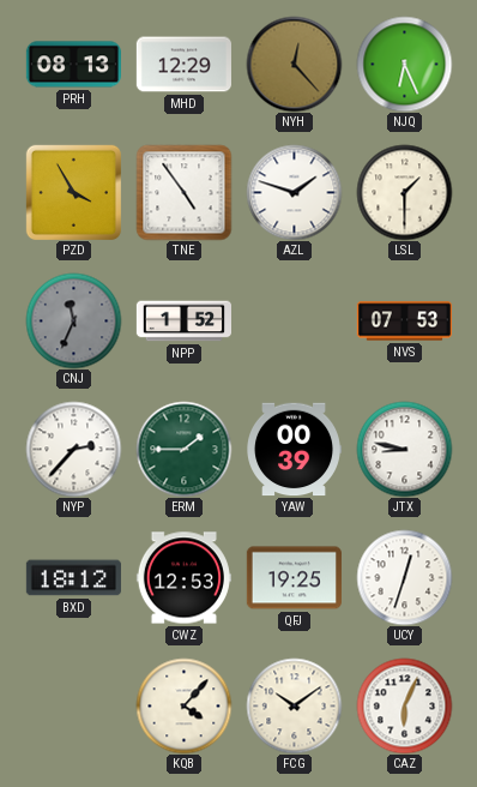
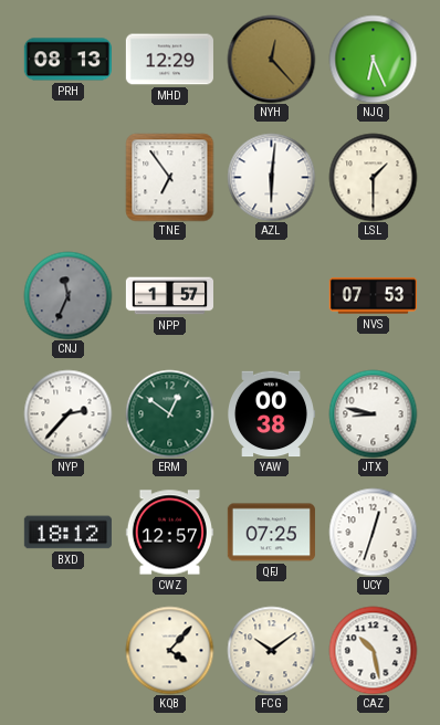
PZD: 3:55 -> none (73, 192)
TNE: 4:54 -> 6:54 (169, 177)
AZL: 1:48 -> 6:01 (271, 177)
NPP: 1:52 -> 1:57 (169, 296)
ERM: 1:45 -> 12:51 (169, 413)
YAW: 00:39 -> 00:38 (271, 414)
CWZ: 12:53 -> 12:57 (169, 533)
QFJ: 19:25 -> 07:25 (271, 533)
CAZ: 6:04 -> 10:28 (373, 650)
